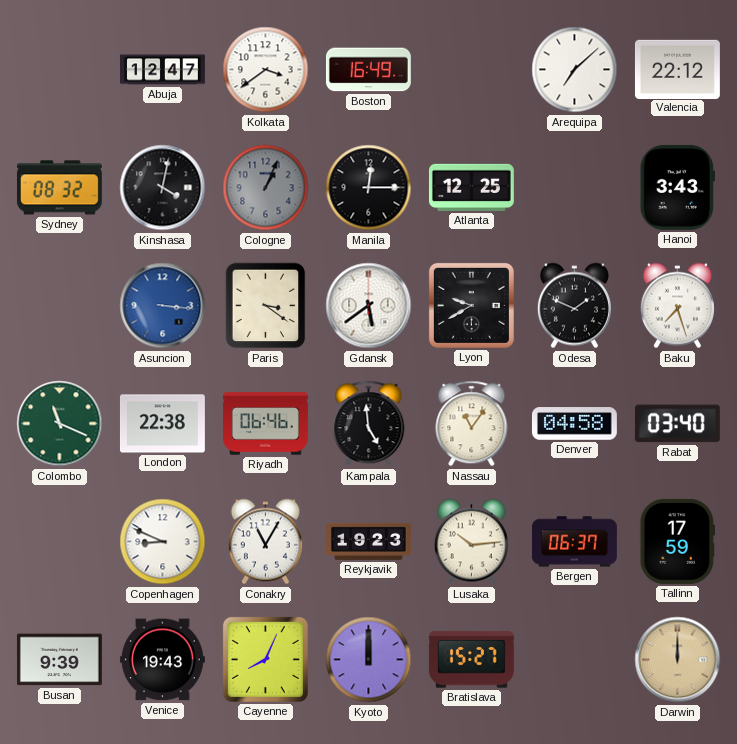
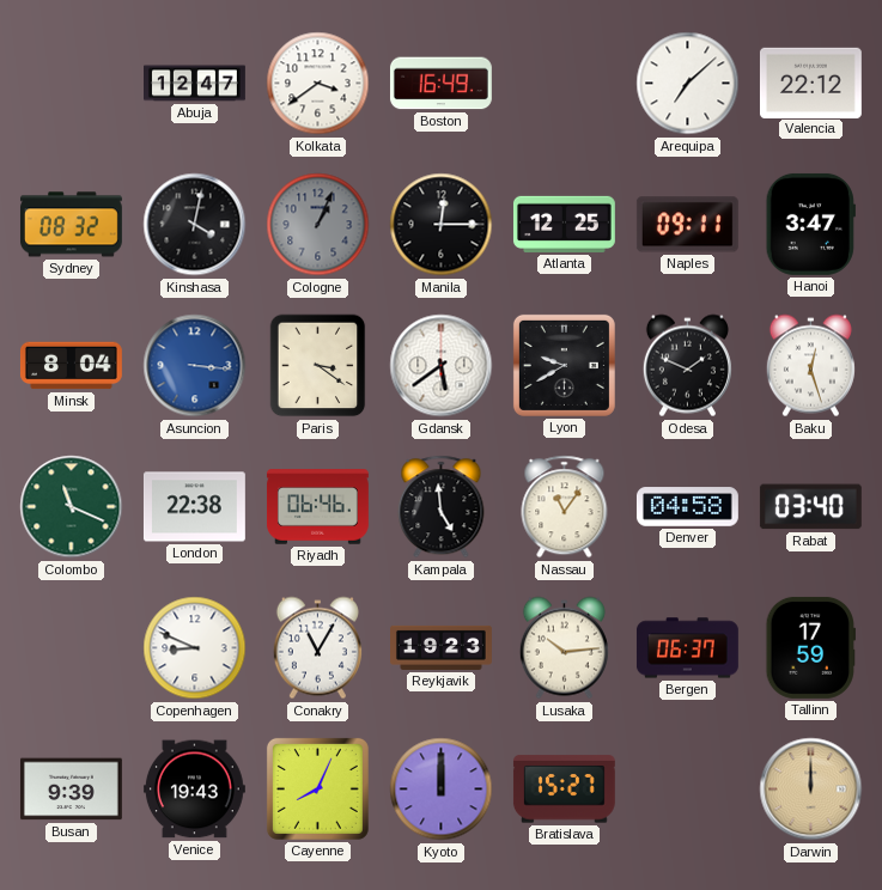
Naples: none -> 09:11 (687, 225)
Hanoi: 3:43 -> 3:47 (810, 224)
Minsk: none -> 8:04 (71, 366)
Baku: 7:27 -> 12:27 (810, 366)
